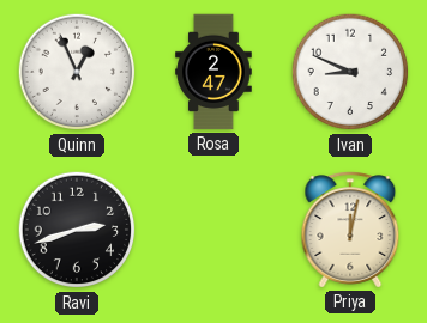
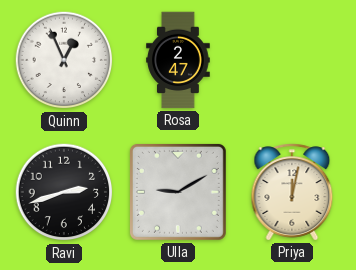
Ivan: 8:49 -> none (350, 72)
Ulla: none -> 9:10 (178, 192)
